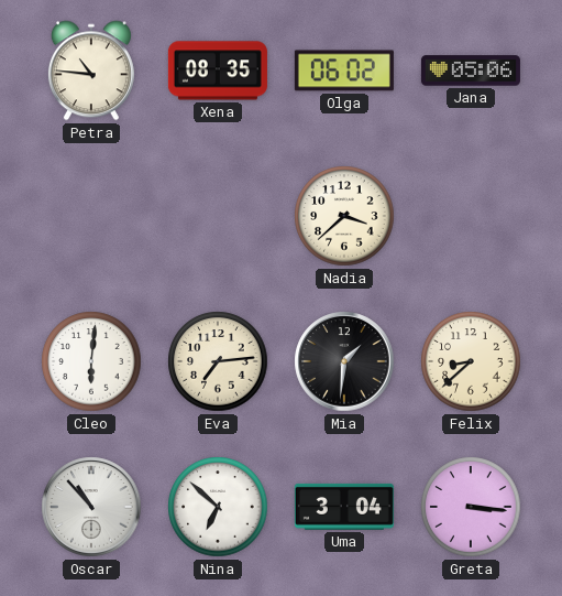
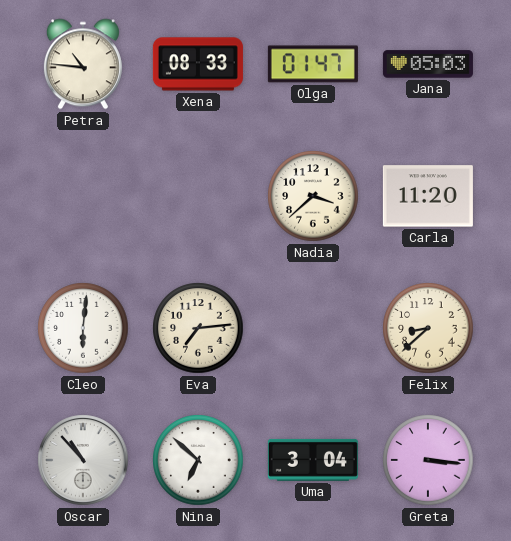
Xena: 08:35 -> 08:33 (198, 64)
Olga: 06:02 -> 01:47 (313, 64)
Jana: 05:06 -> 05:03 (428, 64)
Carla: none -> 11:20 (428, 196)
Mia: 1:31 -> none (344, 361)
